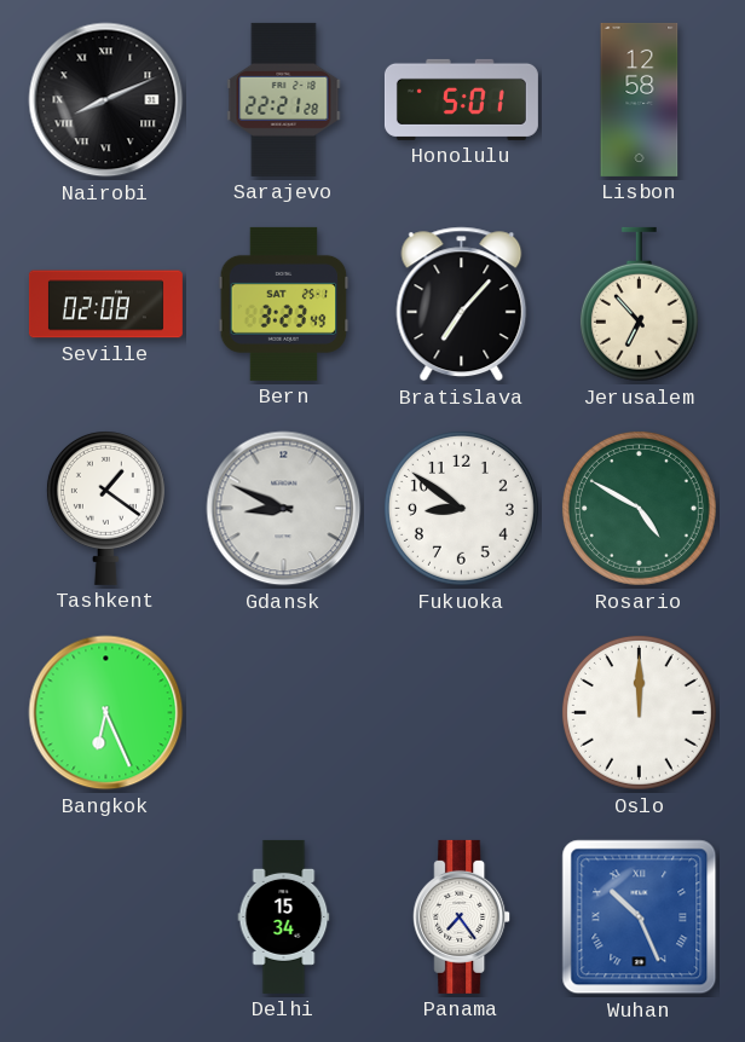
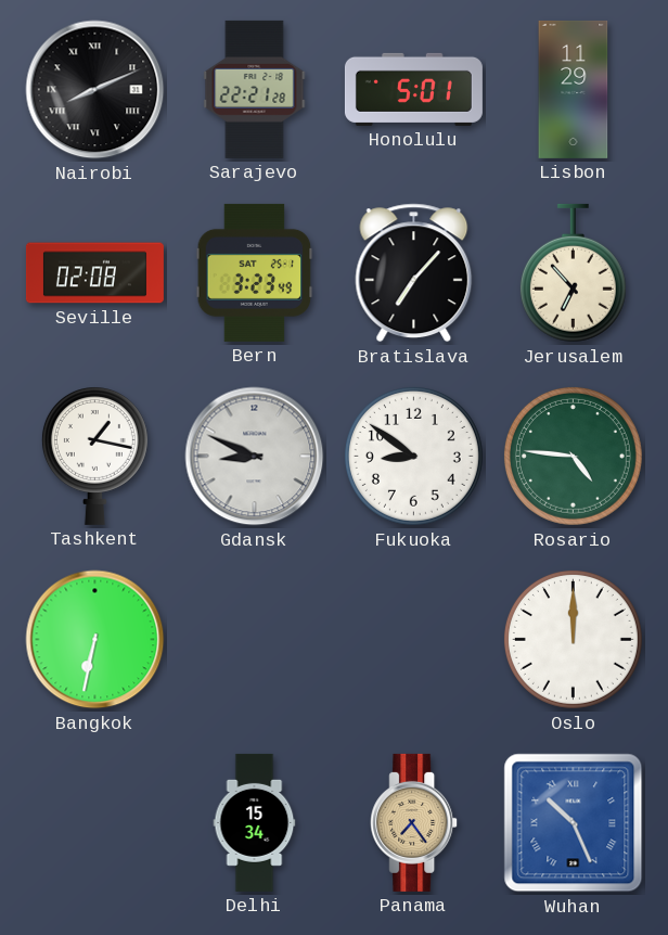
Lisbon: 12:58 -> 11:29 (574, 89)
Tashkent: 1:21 -> 1:17 (94, 457)
Rosario: 4:50 -> 4:46 (573, 456)
Bangkok: 6:26 -> 6:32 (95, 640)
Panama dial: white -> champagne (414, 822)
